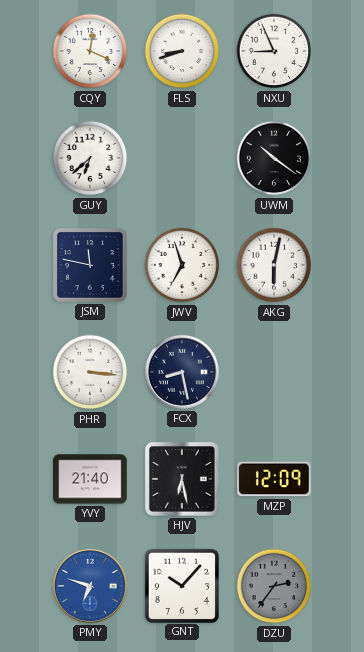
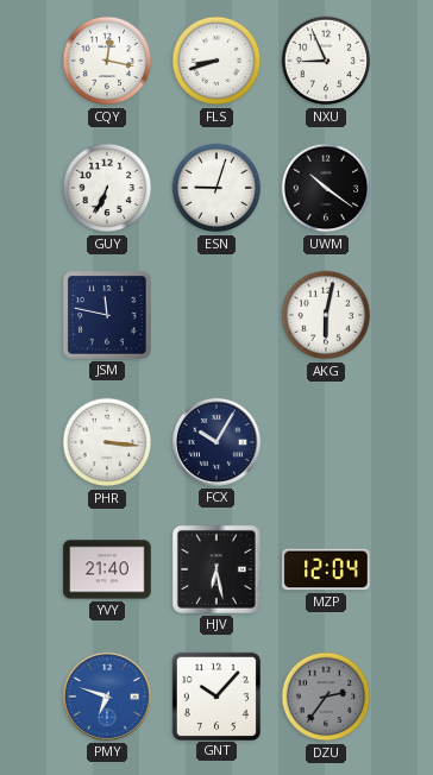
CQY: 12:19 -> 12:17 (107, 61)
GUY: 6:38 -> 6:34 (107, 188)
ESN: none -> 9:03 (216, 188)
JWV: 6:57 -> none (182, 265)
FCX: 8:28 -> 10:05 (216, 442)
MZP: 12:09 -> 12:04 (326, 569)
